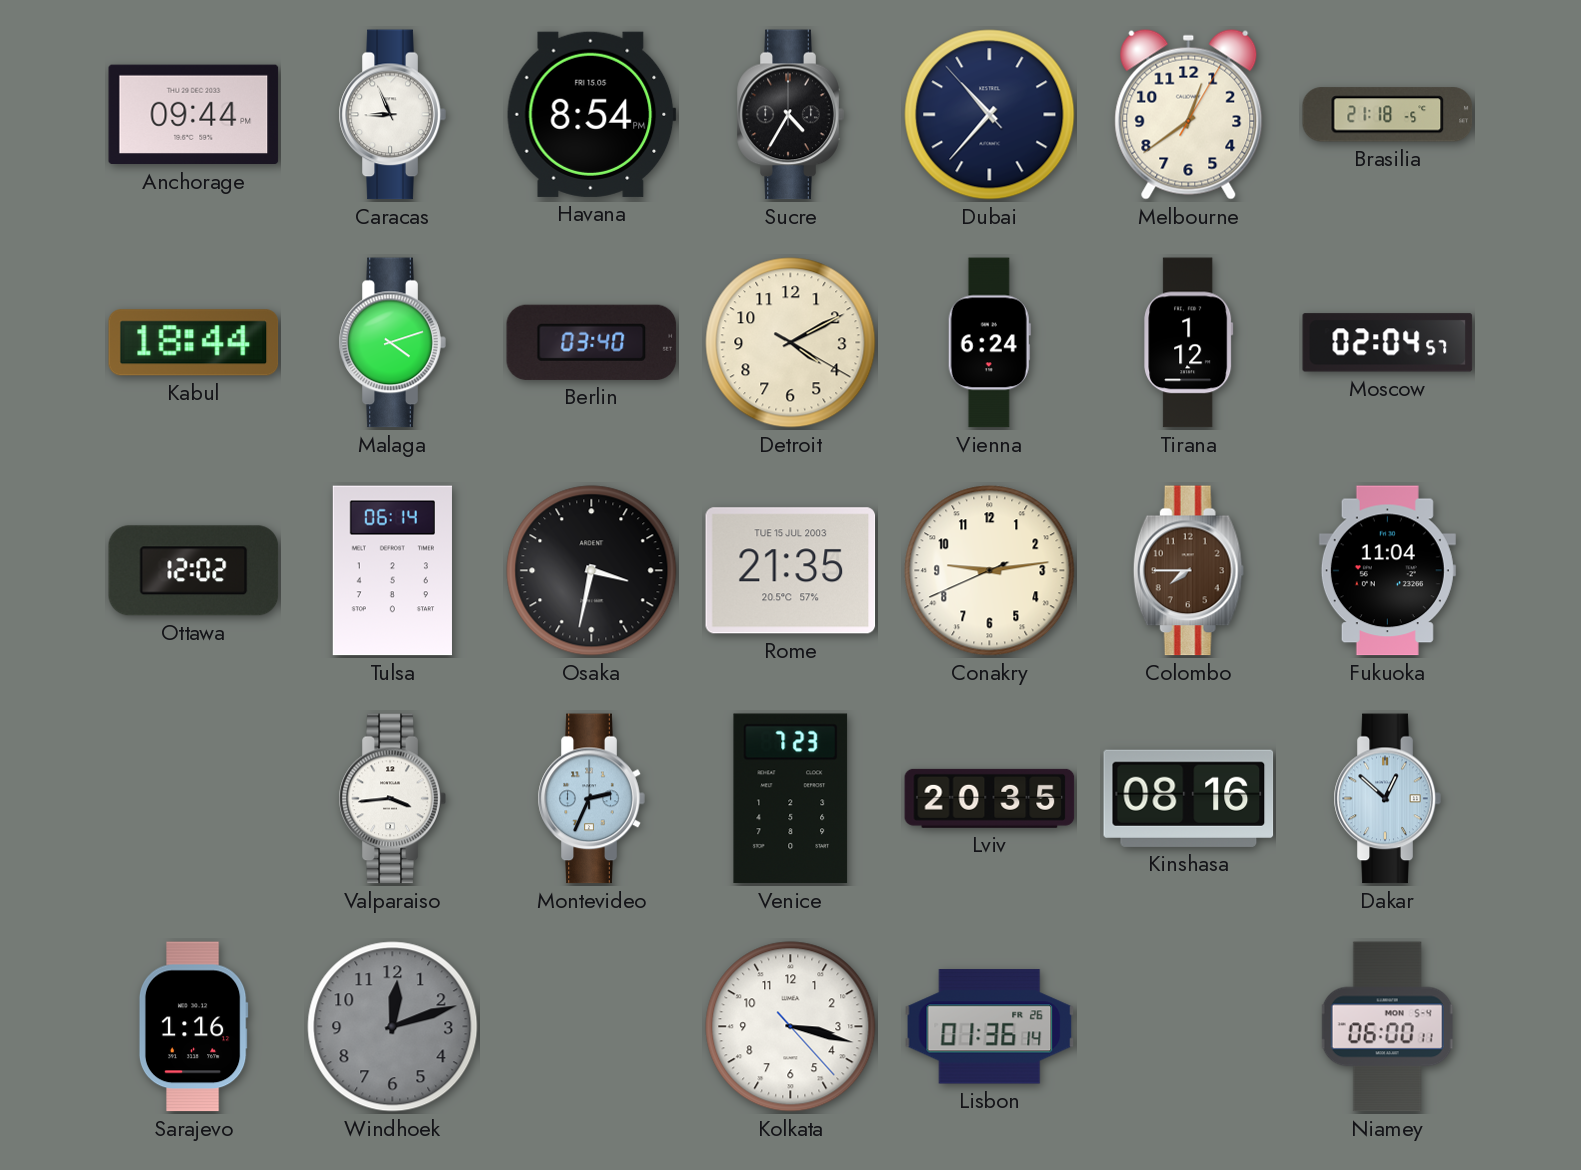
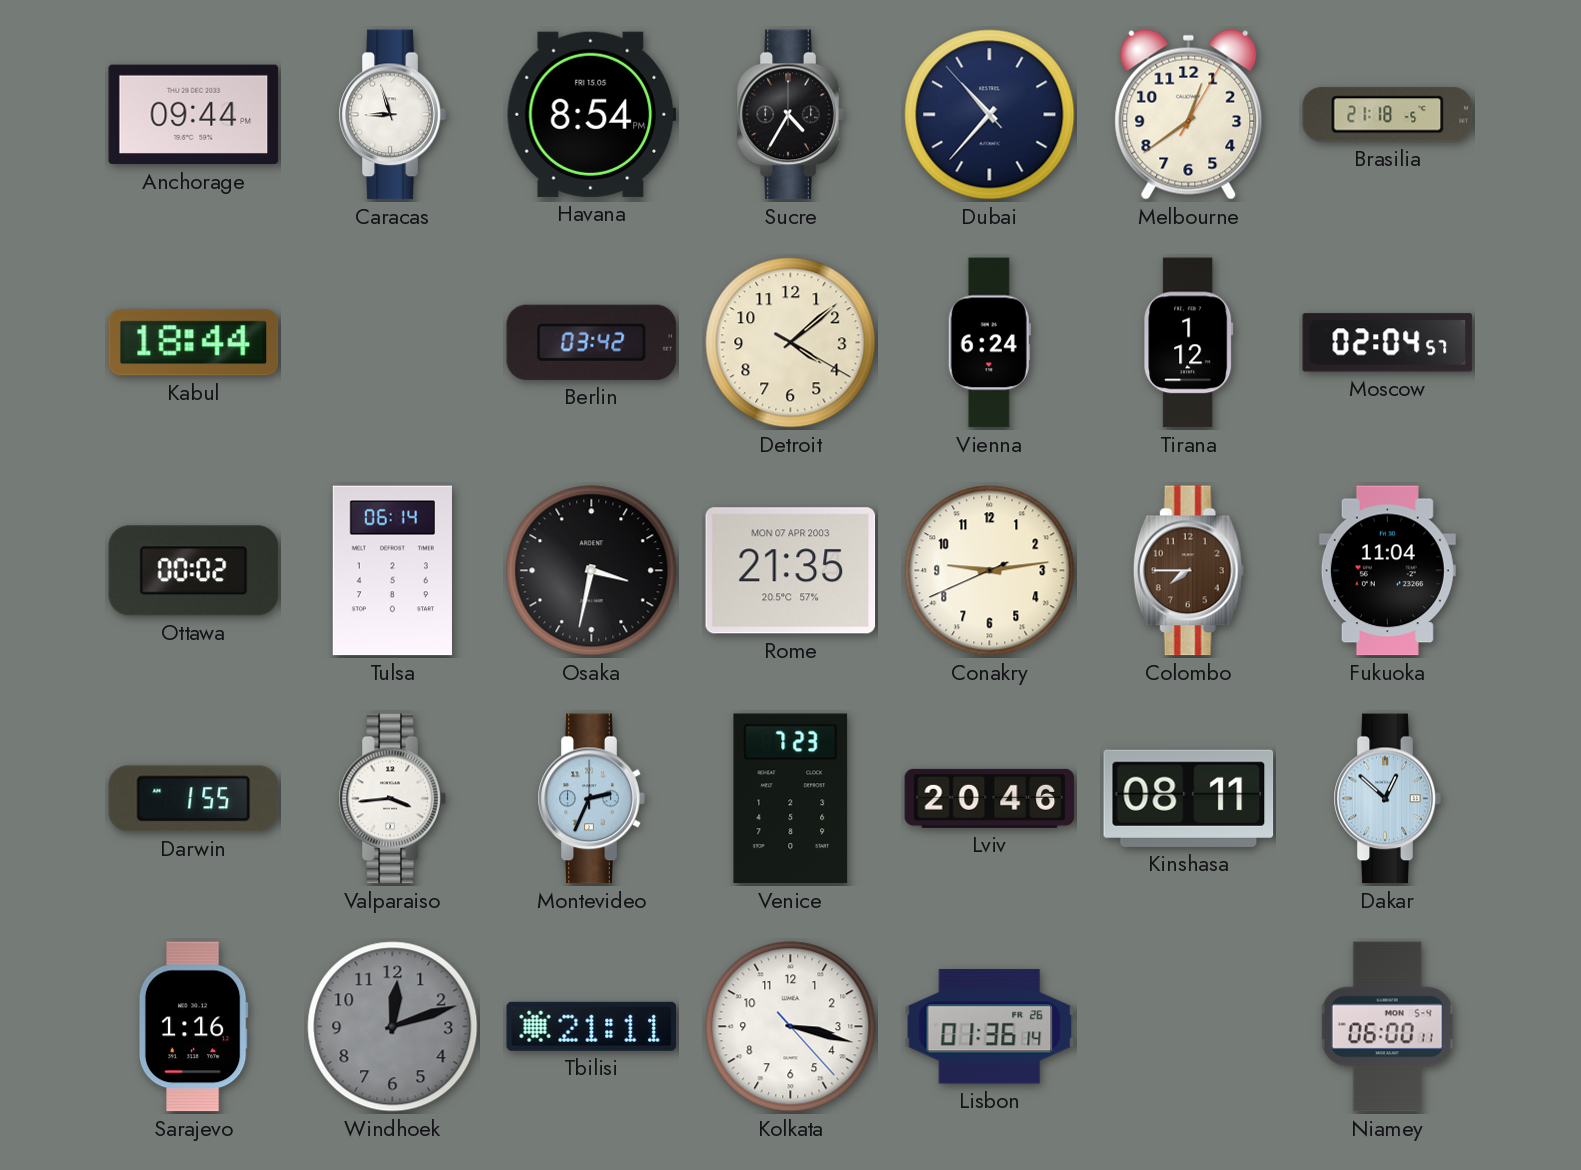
Caracas: 8:56 -> 8:57 (392, 115)
Malaga: 4:12 -> none (392, 343)
Berlin: 03:40 -> 03:42 (592, 342)
Detroit: 4:10 -> 4:08 (791, 343)
Ottawa: 12:02 -> 00:02 (194, 571)
Rome date: TUE 15 JUL 2003 -> MON 07 APR 2003 (791, 571)
Darwin: none -> 1:55 (194, 799)
Lviv: 20:35 -> 20:46 (990, 798)
Kinshasa: 08:16 -> 08:11 (1189, 798)
Tbilisi: none -> 21:11 (592, 1026)
